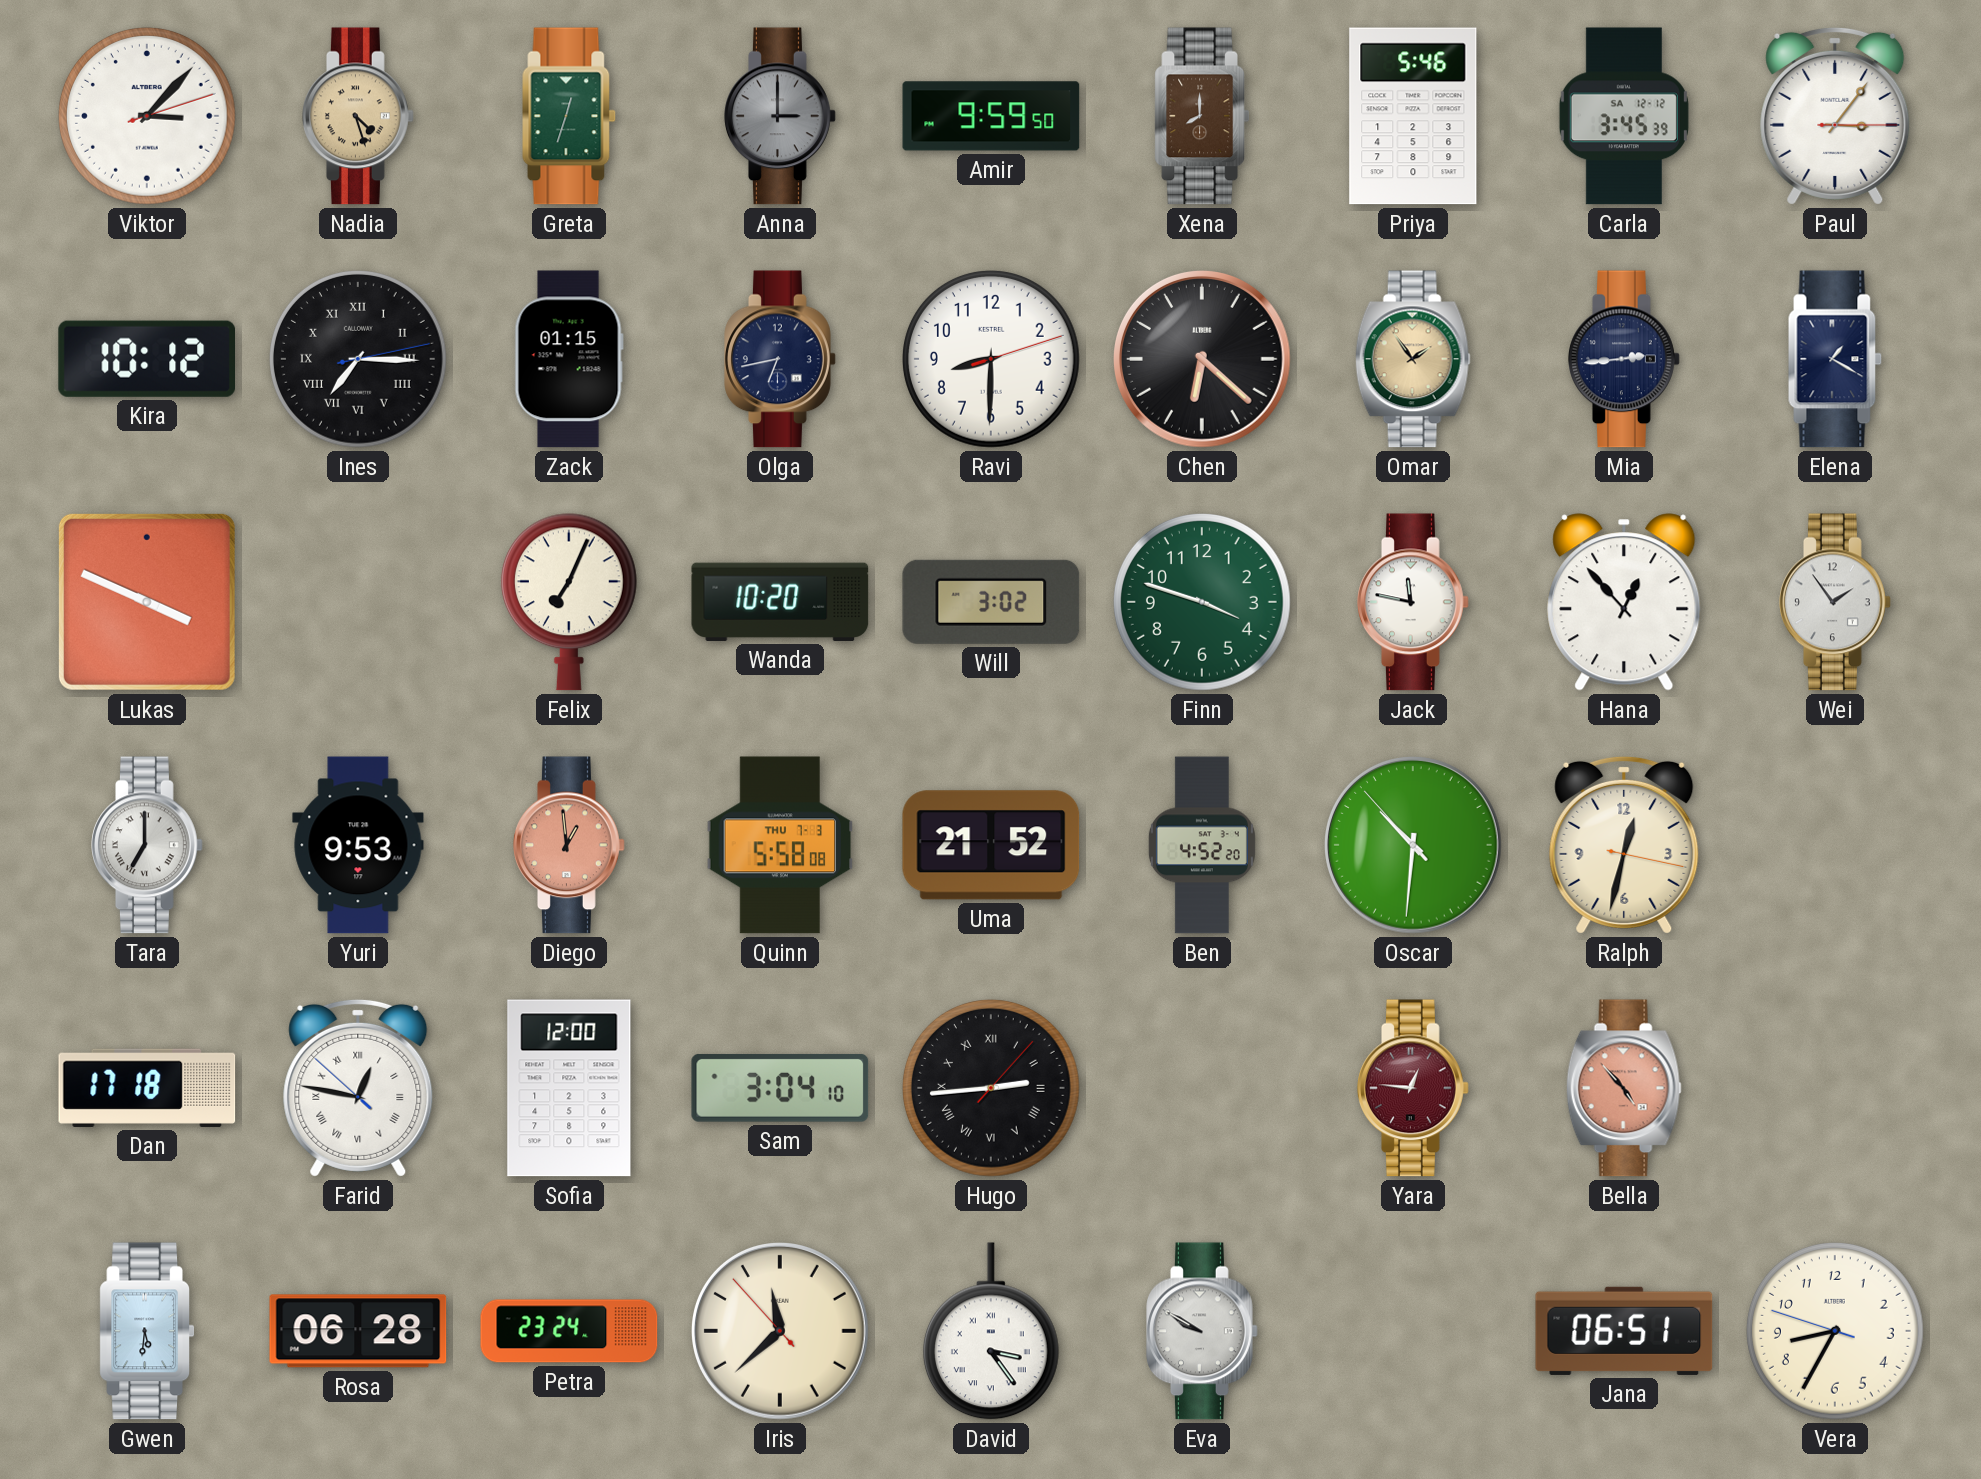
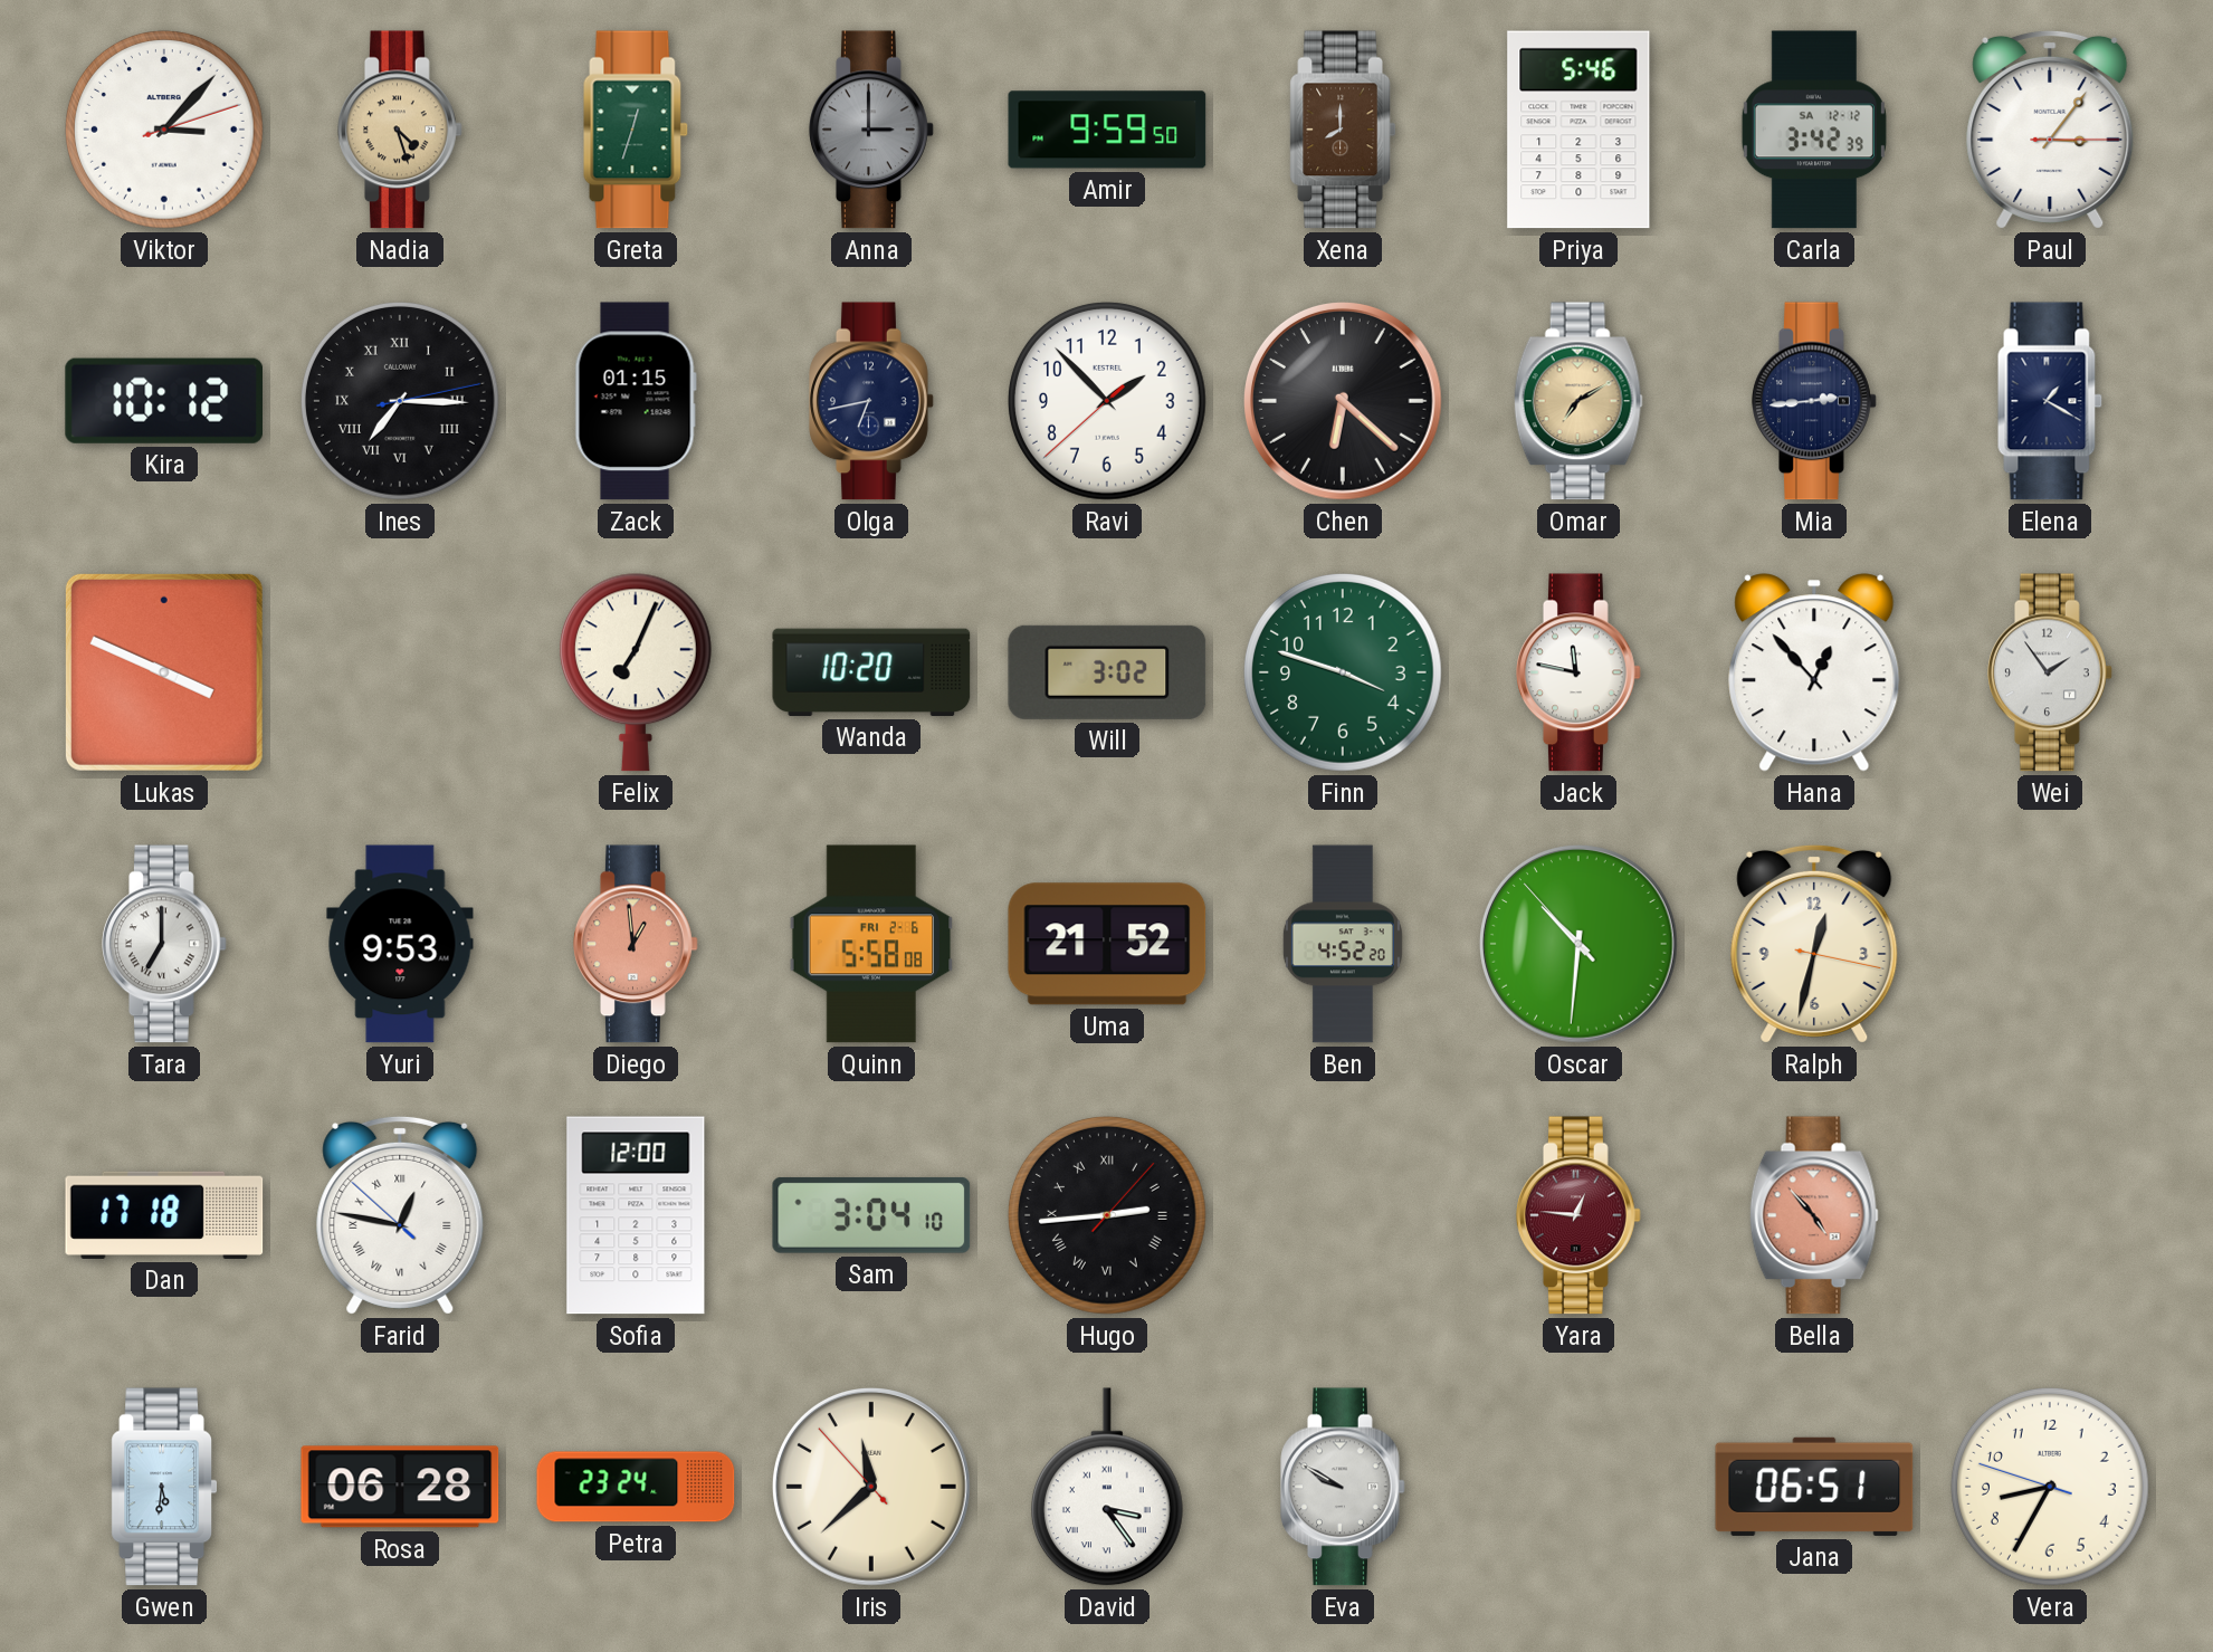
Carla: 3:45 -> 3:42 (1814, 130)
Ravi: 8:30 -> 1:52 (1108, 402)
Omar: 1:54 -> 7:10 (1578, 401)
Quinn date: THU 7-3 -> FRI 2-6 (871, 944)
